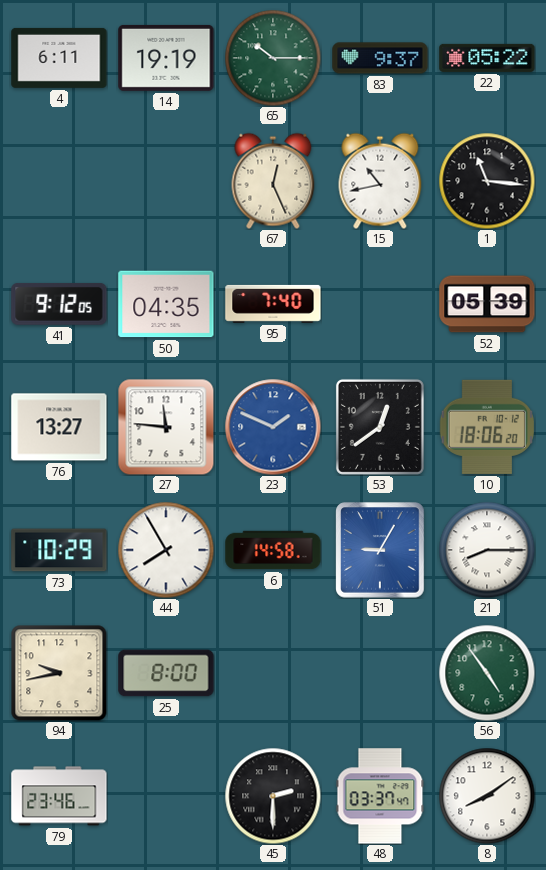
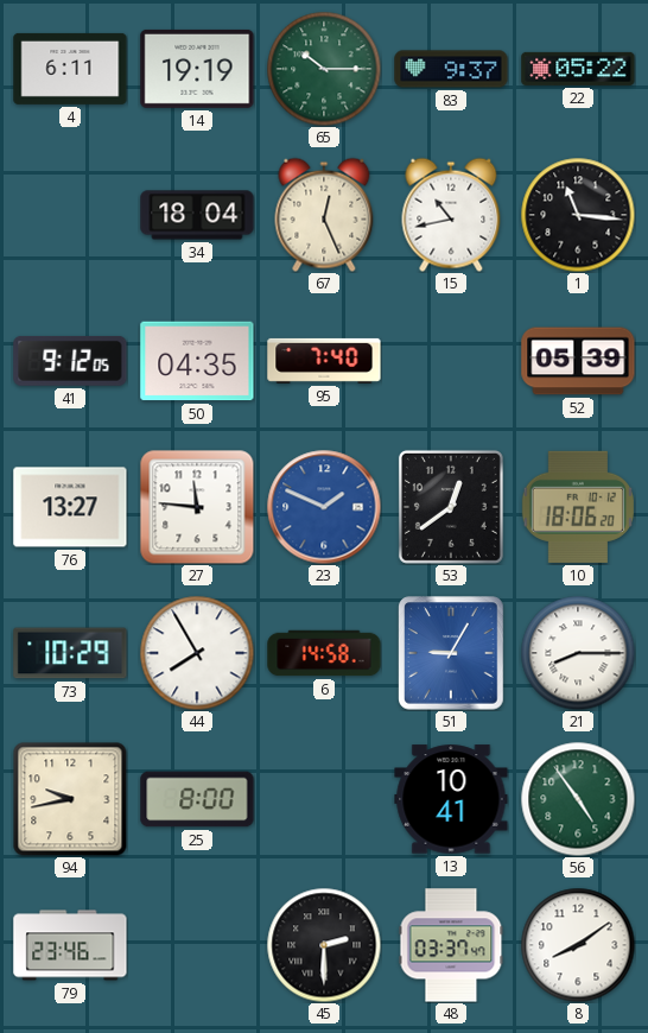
34: none -> 18:04 (197, 215)
13: none -> 10:41 (451, 799)
